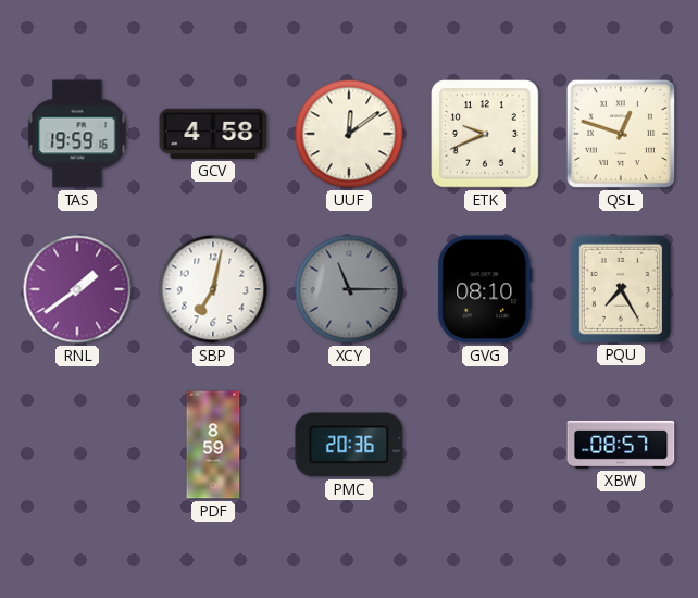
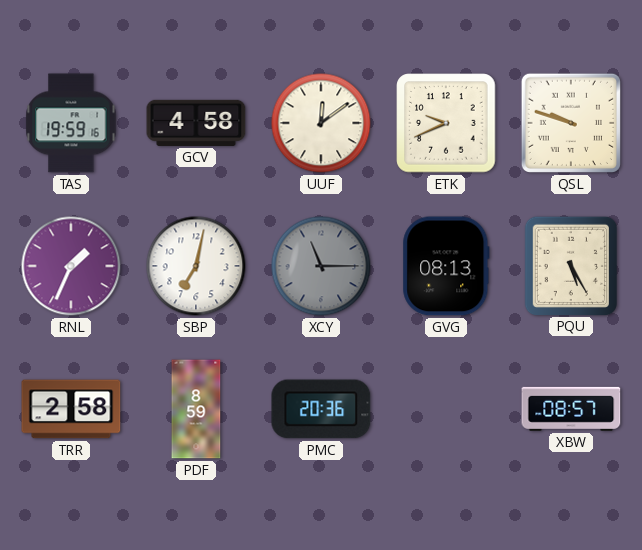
QSL: 12:48 -> 9:48 (571, 123)
RNL: 1:39 -> 1:34 (71, 266)
GVG: 08:10 -> 08:13 (446, 266)
PQU: 7:25 -> 5:25 (570, 265)
TRR: none -> 2:58 (71, 409)
